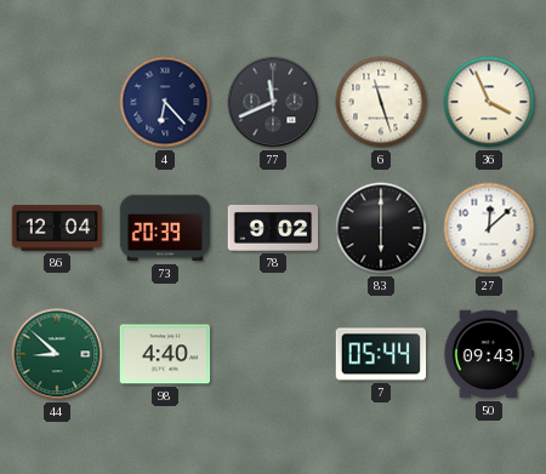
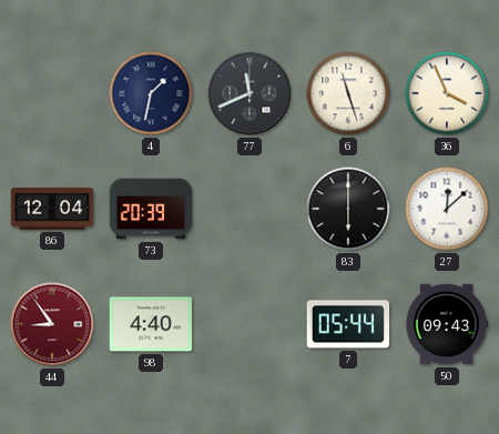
4: 6:23 -> 1:32 (151, 93)
78: 9:02 -> none (273, 228)
44: 8:52 -> 8:54 (52, 324)
44 dial: green -> burgundy (52, 324)
